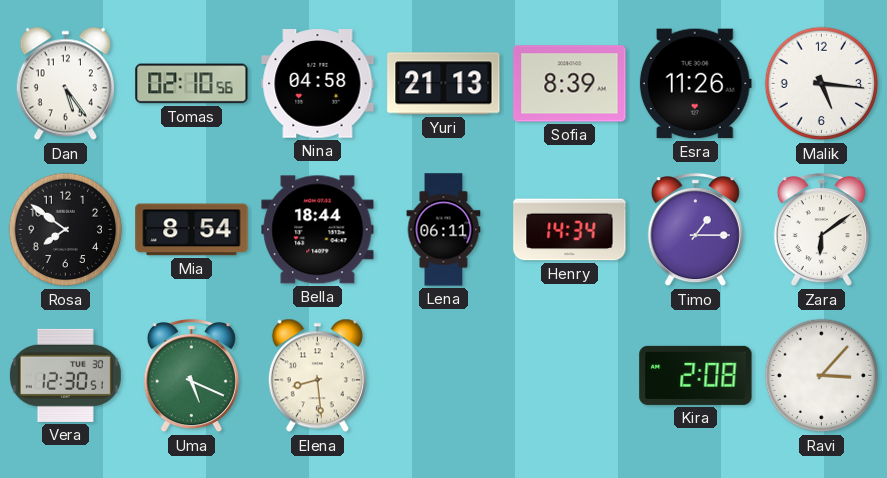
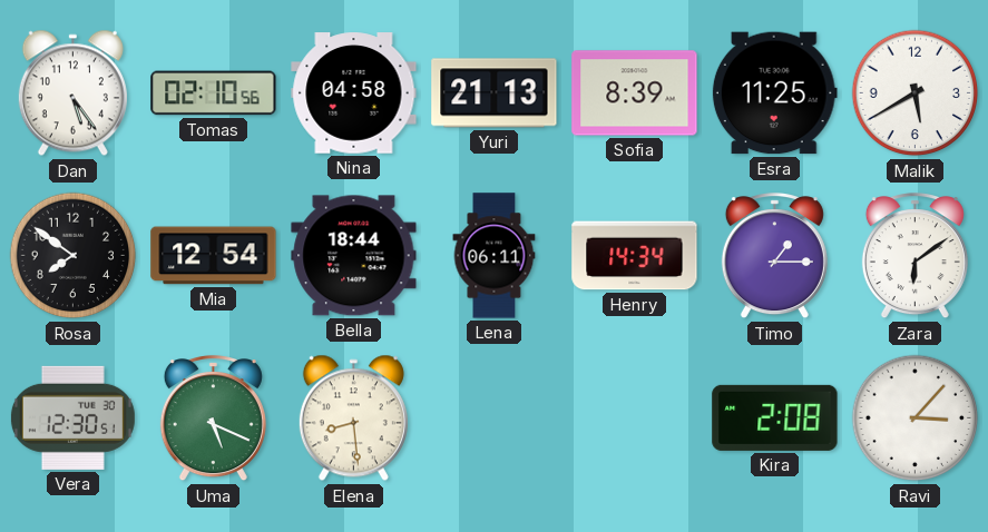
Esra: 11:26 -> 11:25 (774, 93)
Malik: 5:16 -> 5:40 (916, 93)
Mia: 8:54 -> 12:54 (214, 256)
